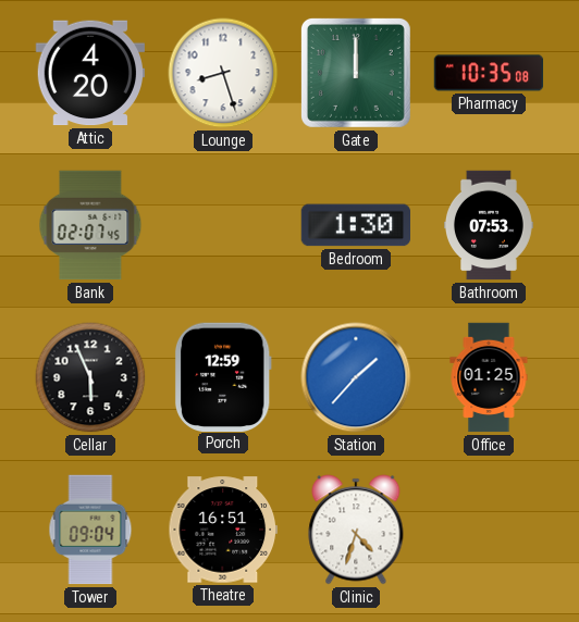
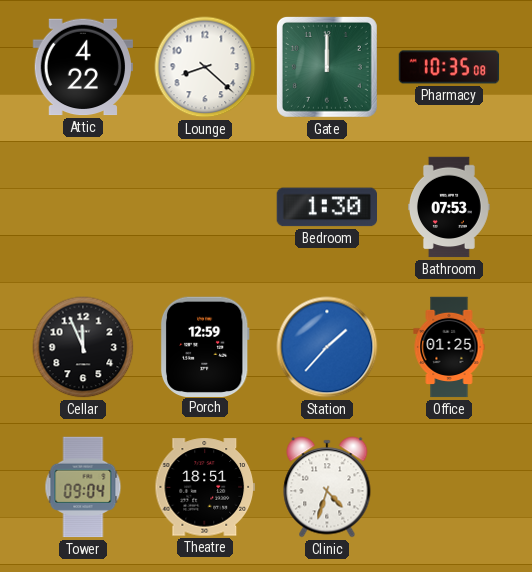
Attic: 4:20 -> 4:22 (83, 67)
Lounge: 8:27 -> 8:22 (205, 67)
Bank: 02:07 -> none (90, 225)
Cellar: 5:56 -> 11:56 (83, 347)
Theatre: 16:51 -> 18:51 (204, 487)
